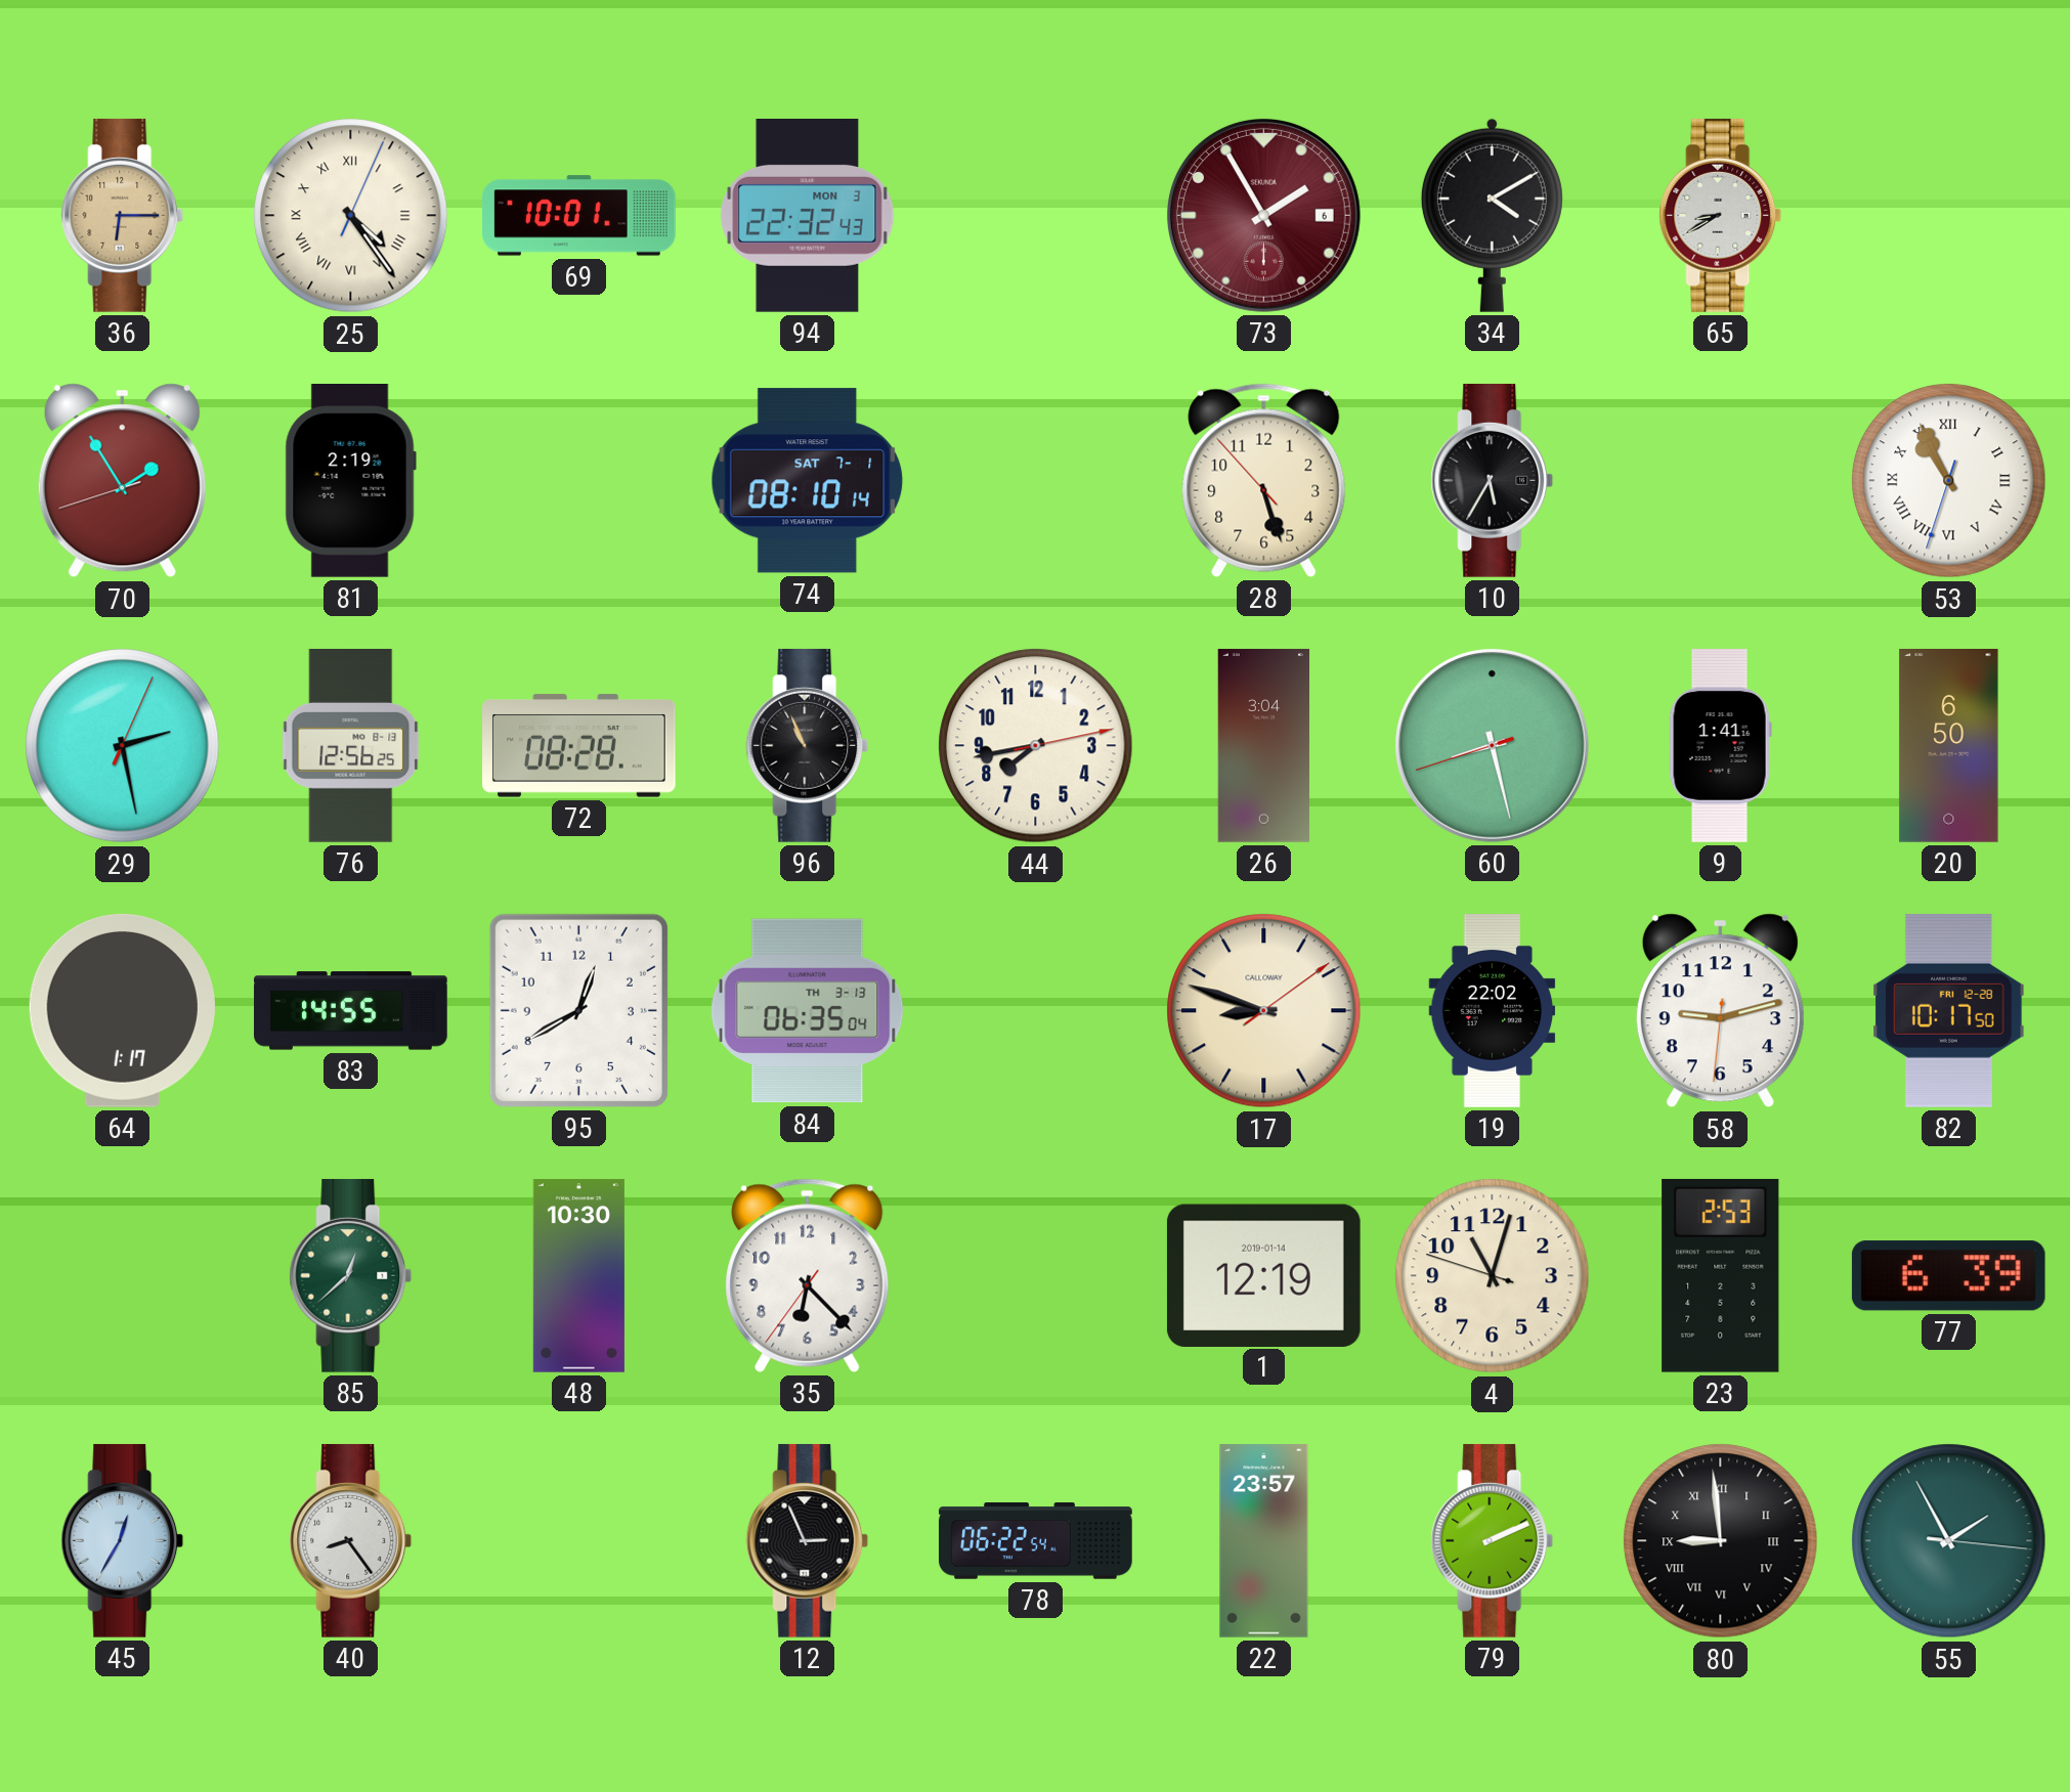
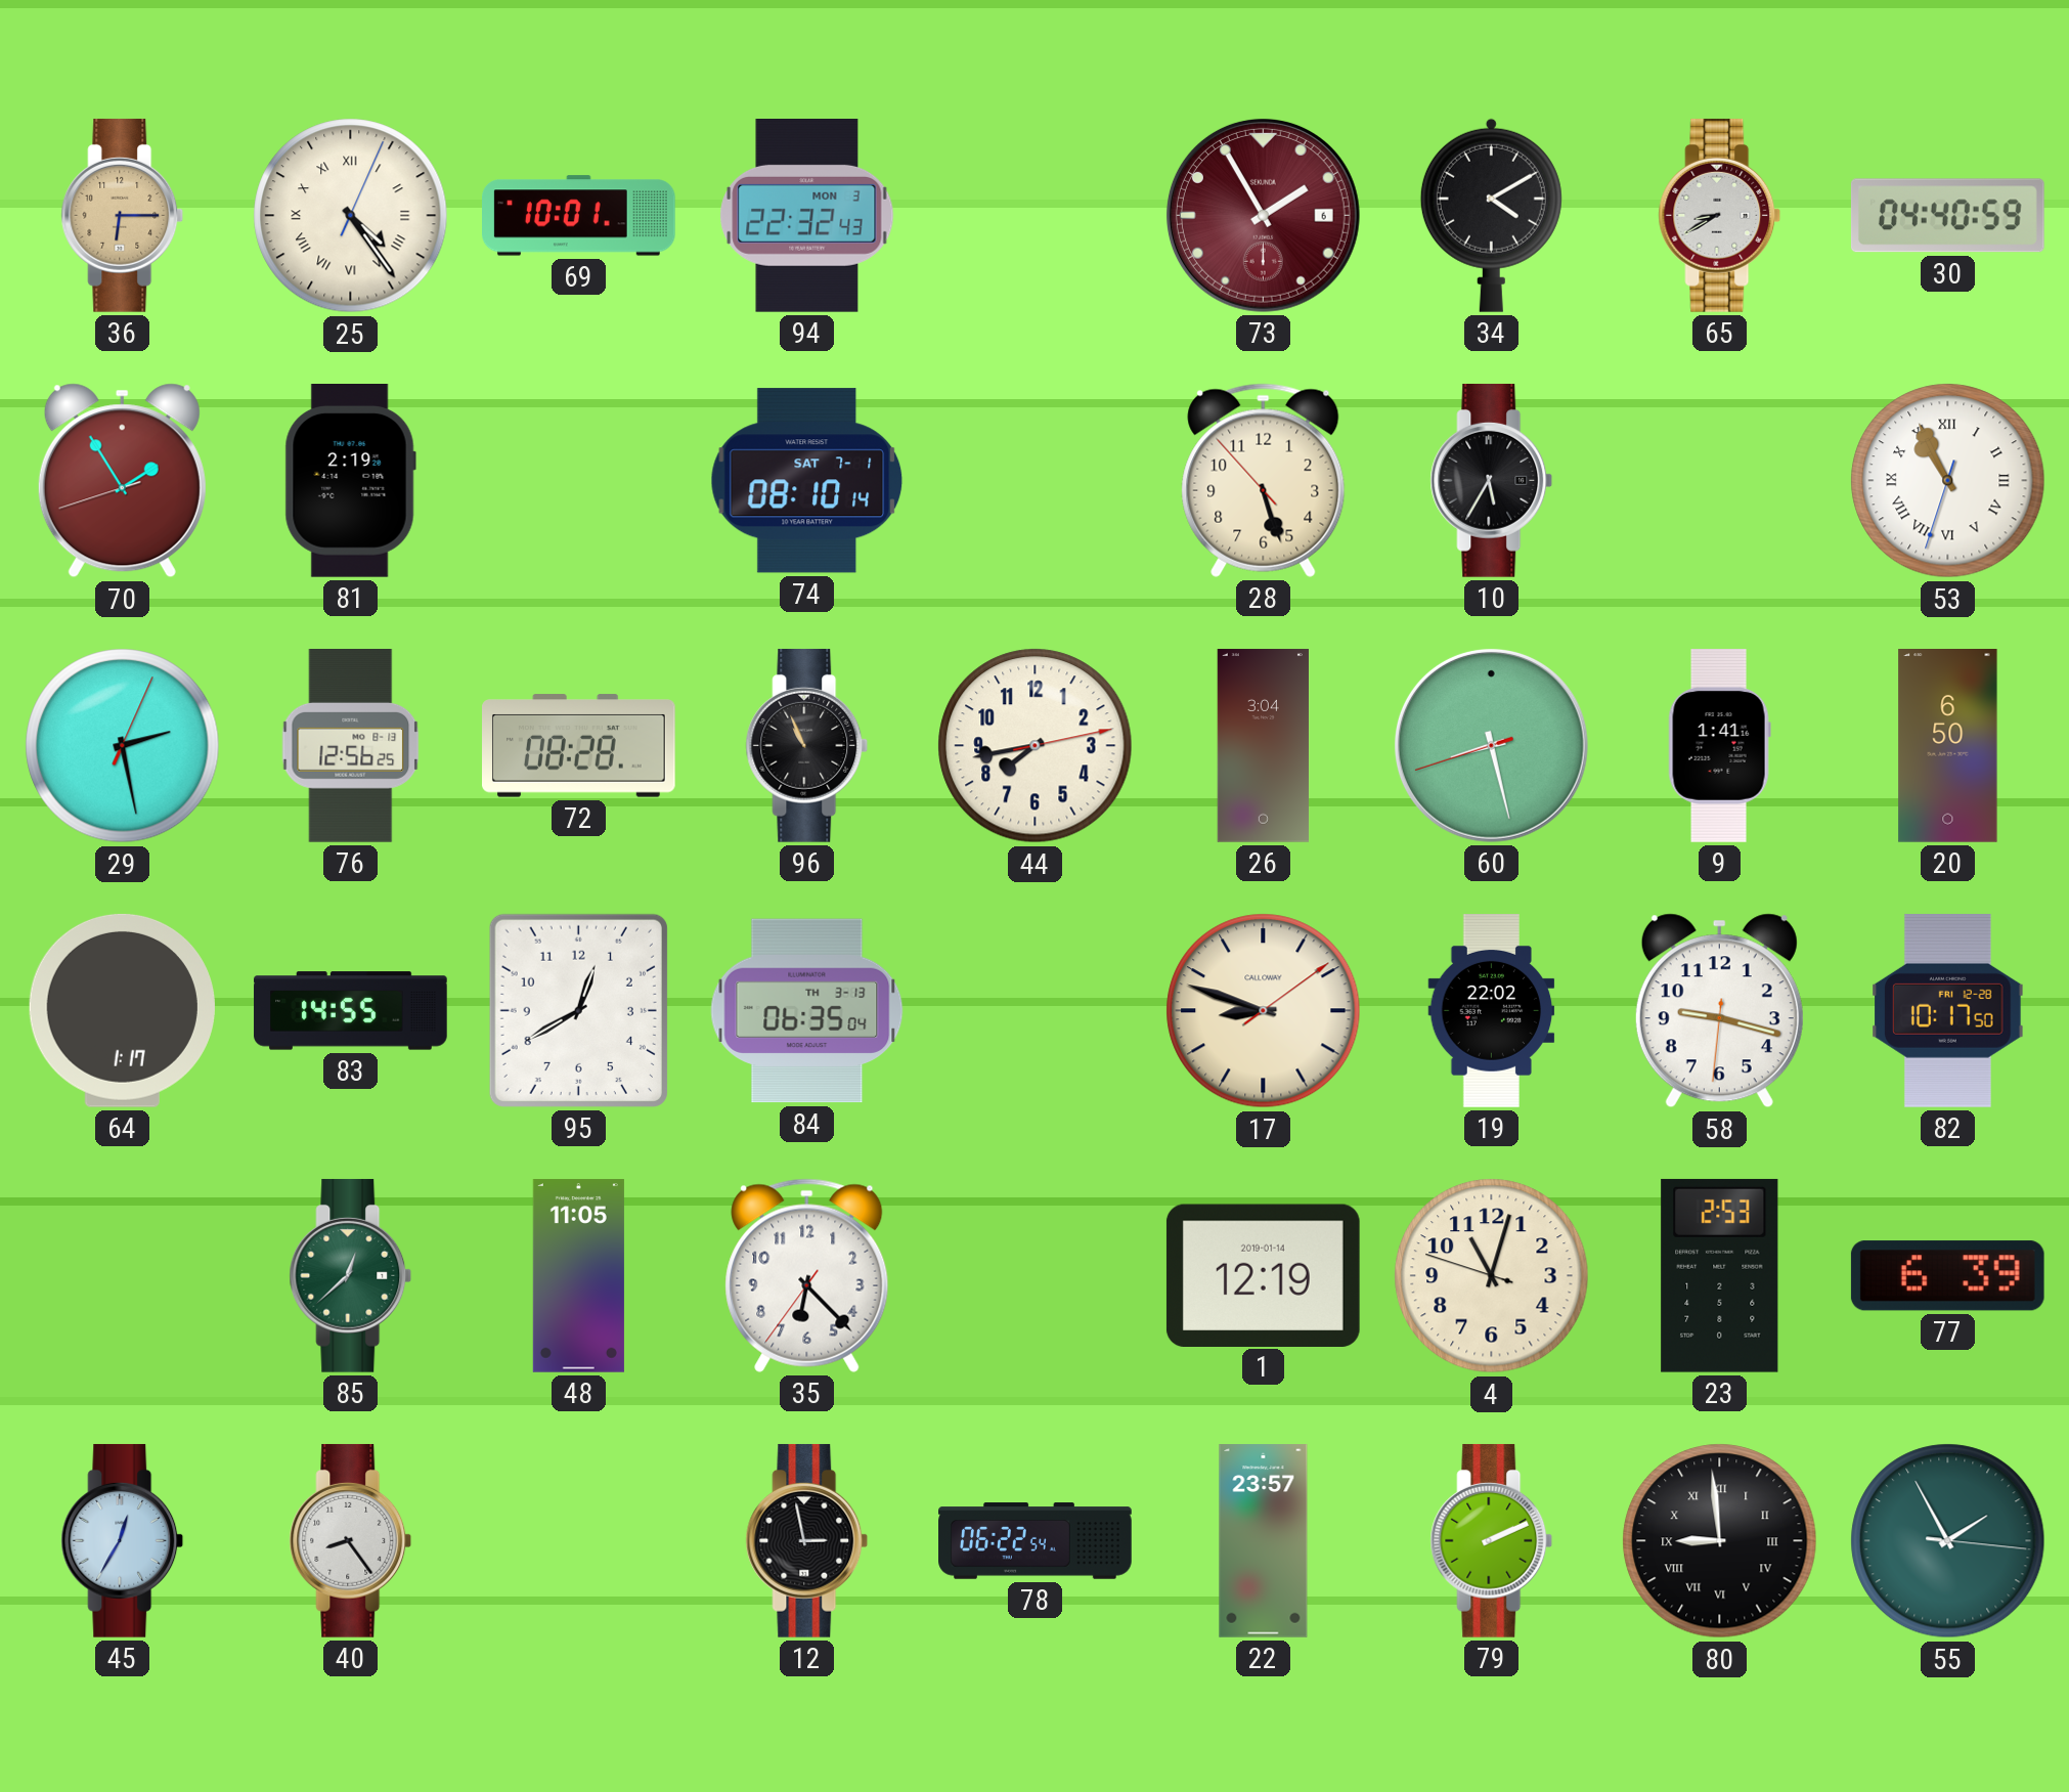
30: none -> 04:40 (1947, 216)
58: 9:12 -> 9:17 (1719, 1011)
48: 10:30 -> 11:05 (578, 1276)
12: 2:56 -> 2:58 (807, 1540)
